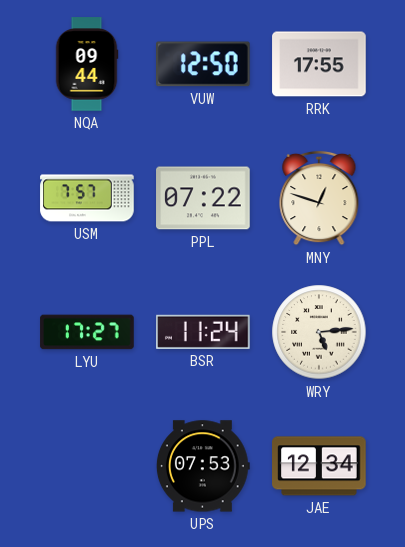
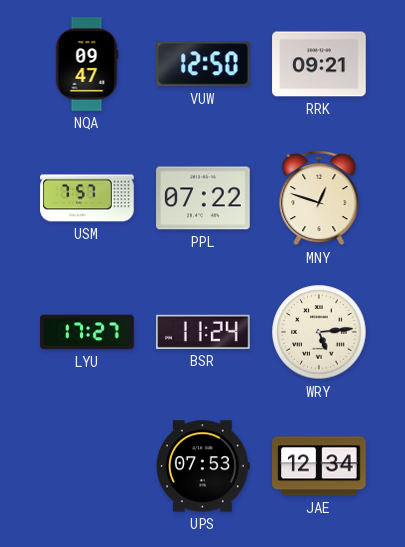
NQA: 09:44 -> 09:47 (87, 64)
RRK: 17:55 -> 09:21 (319, 64)
